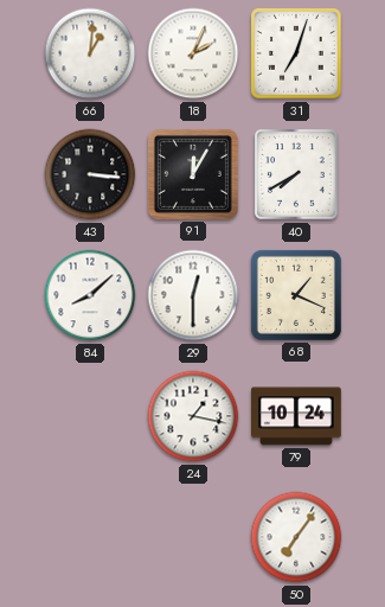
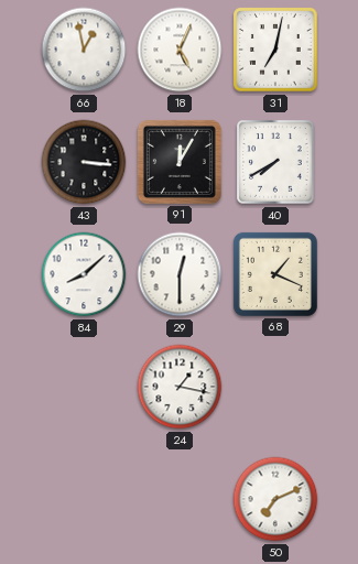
66: 1:01 -> 12:58 (84, 50)
18: 2:04 -> 5:04 (180, 50)
31: 7:03 -> 7:02 (275, 50)
79: 10:24 -> none (297, 416)
50: 7:06 -> 7:11 (275, 499)
